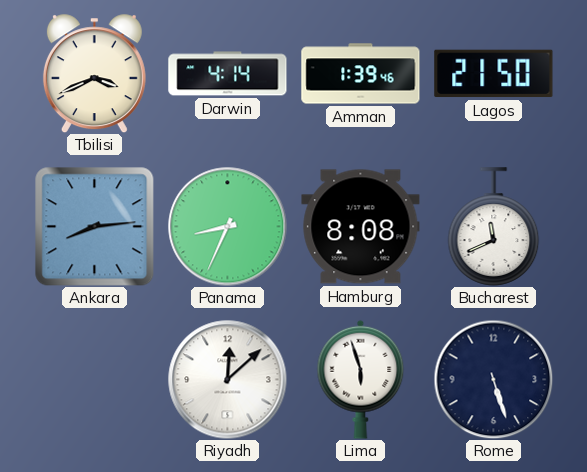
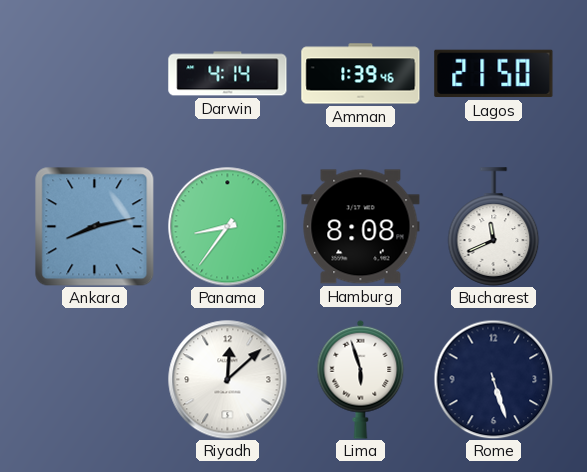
Tbilisi: 3:41 -> none (94, 74)
Ankara: 8:14 -> 8:13 (94, 226)
Panama: 8:34 -> 8:36 (228, 227)
